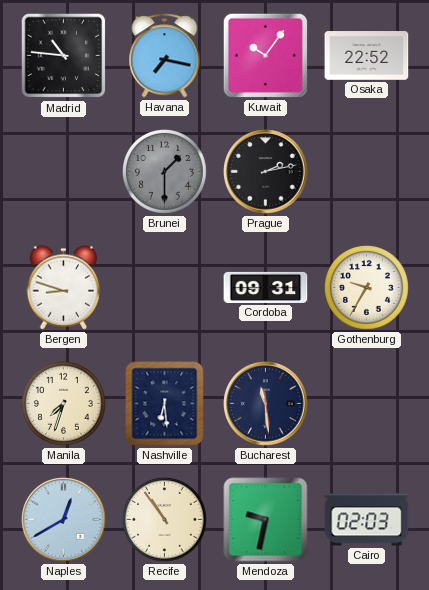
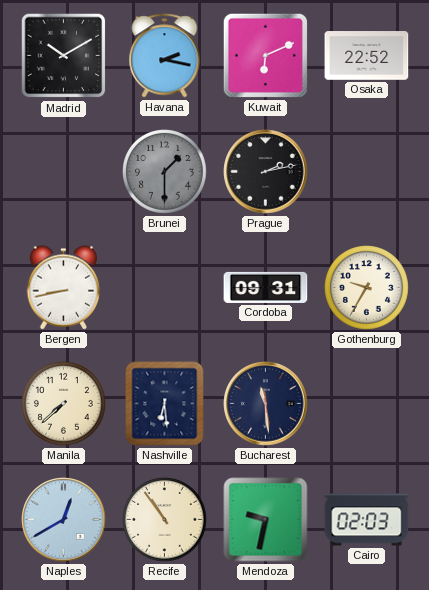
Madrid: 10:46 -> 10:10 (64, 56)
Havana: 7:17 -> 2:17 (165, 56)
Kuwait: 10:06 -> 6:11 (265, 55)
Bergen: 8:48 -> 8:43 (64, 288)
Manila: 7:33 -> 7:38 (64, 404)
